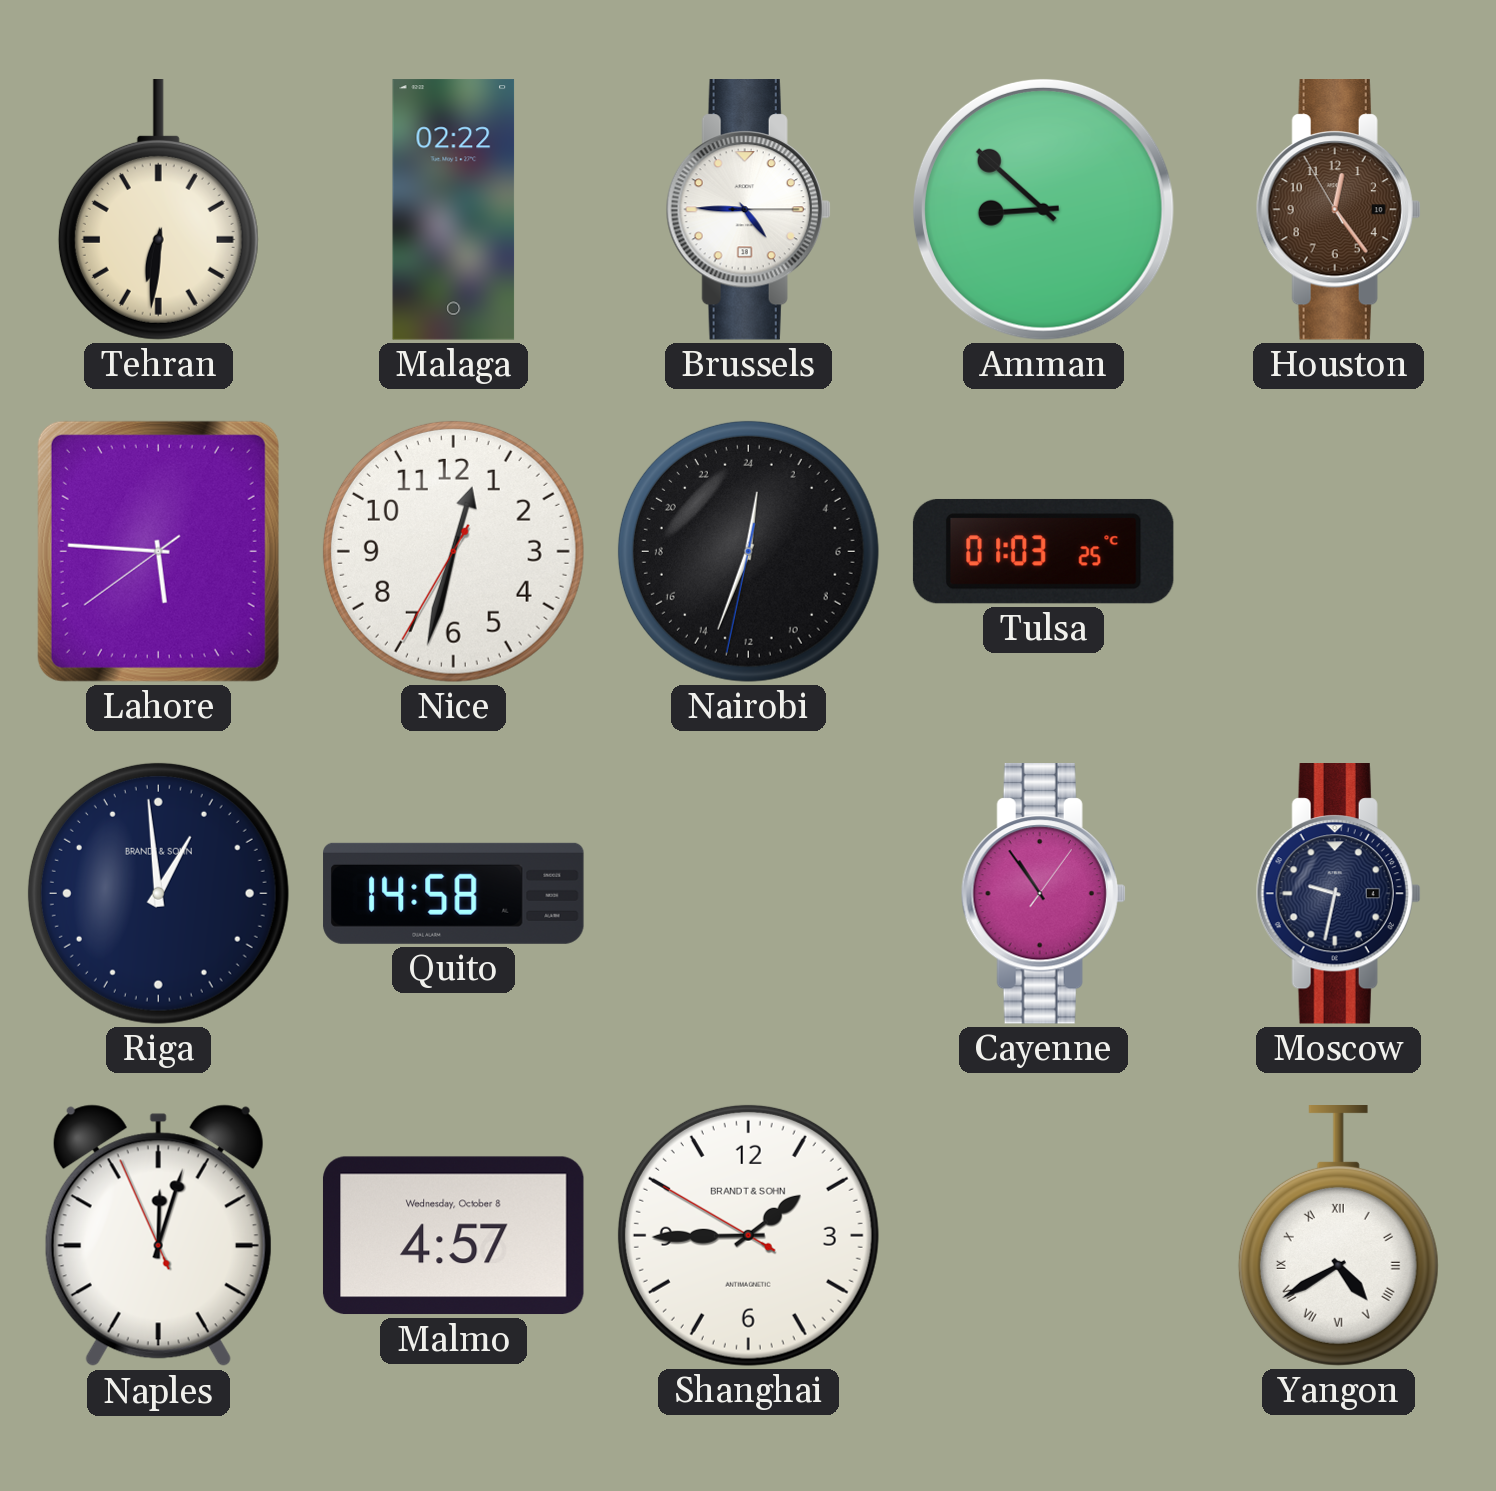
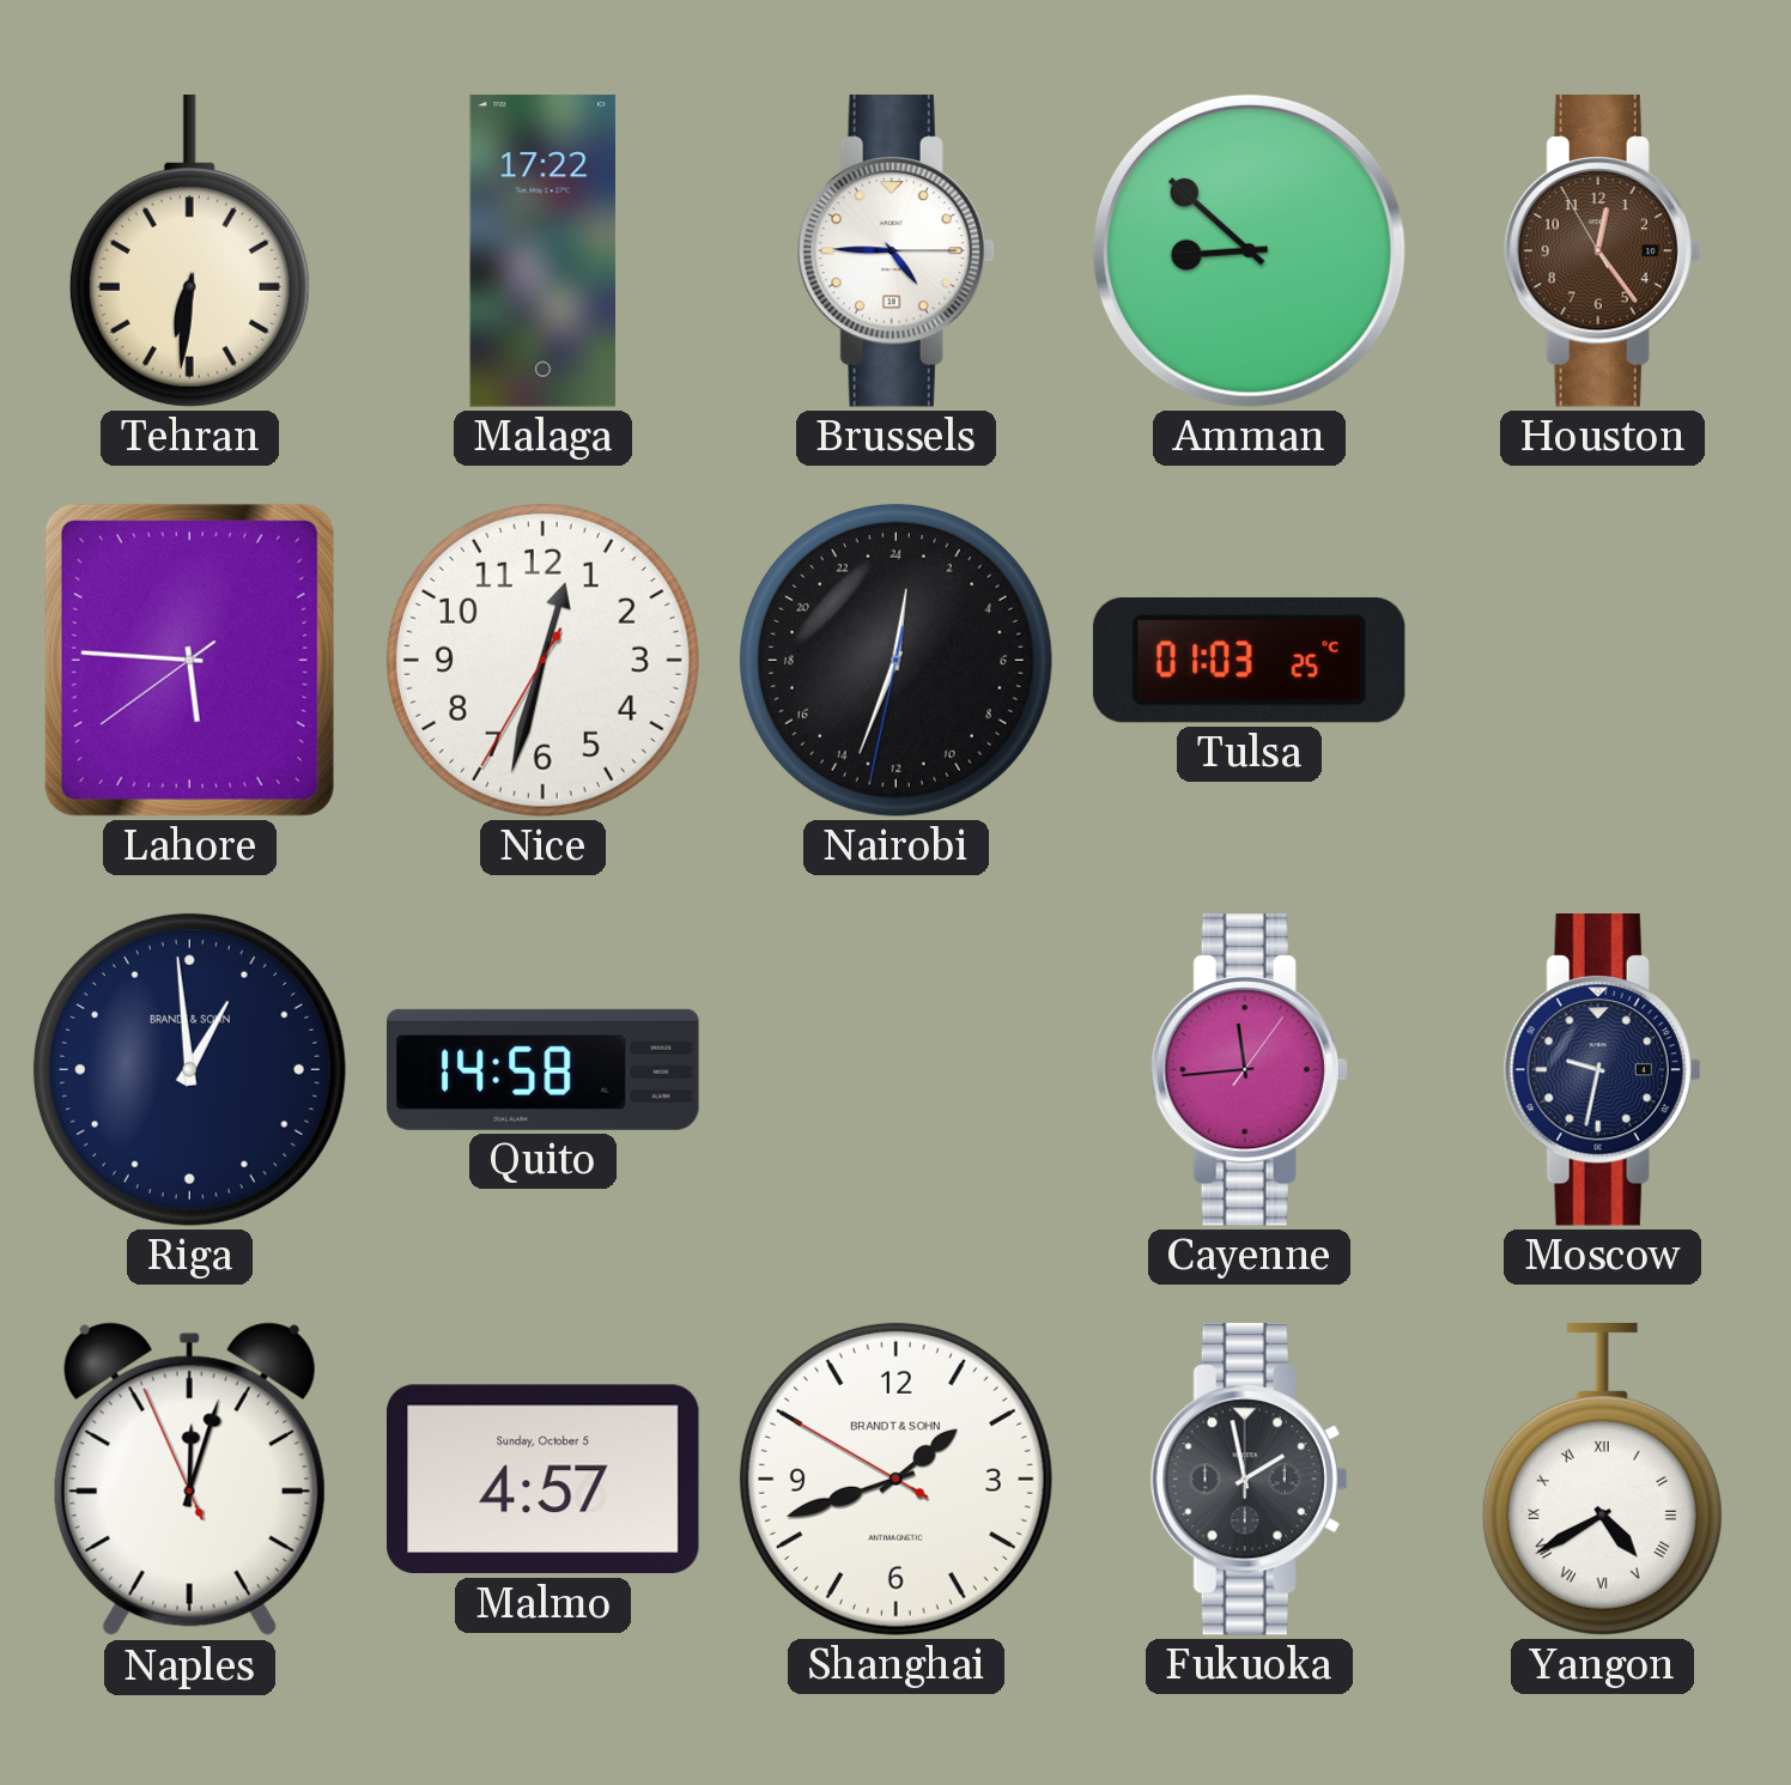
Malaga: 02:22 -> 17:22 (544, 251)
Cayenne: 10:54 -> 11:44 (1249, 1070)
Malmo date: Wednesday, October 8 -> Sunday, October 5 (542, 1480)
Shanghai: 1:44 -> 1:41 (895, 1479)
Fukuoka: none -> 1:58 (1249, 1480)
